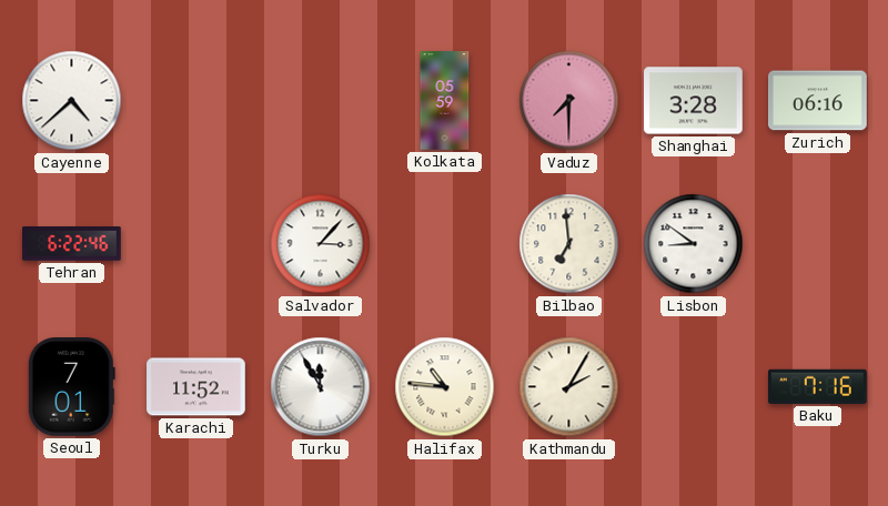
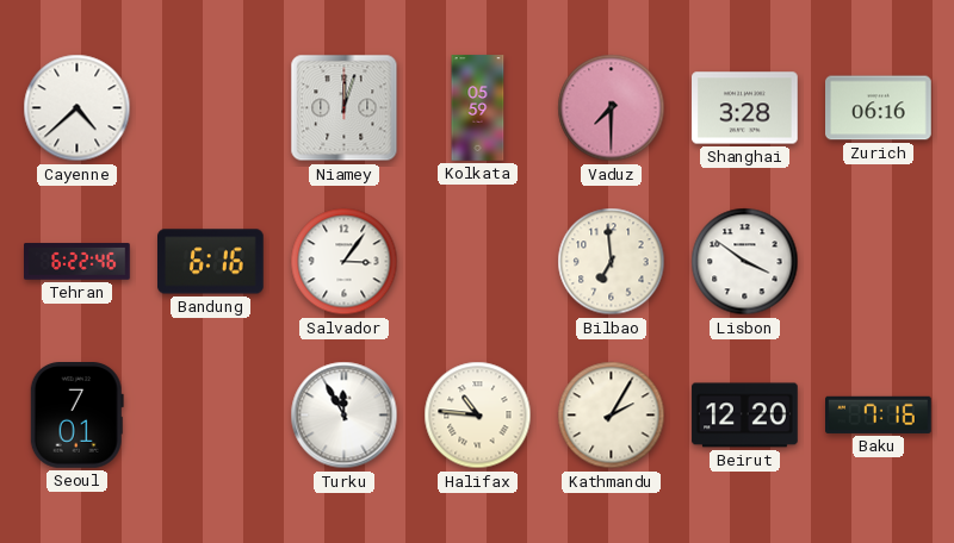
Niamey: none -> 12:03 (345, 108)
Bandung: none -> 6:16 (211, 262)
Salvador: 3:07 -> 3:06 (345, 262)
Lisbon: 8:51 -> 3:51 (745, 262)
Karachi: 11:52 -> none (196, 387)
Beirut: none -> 12:20 (745, 416)
